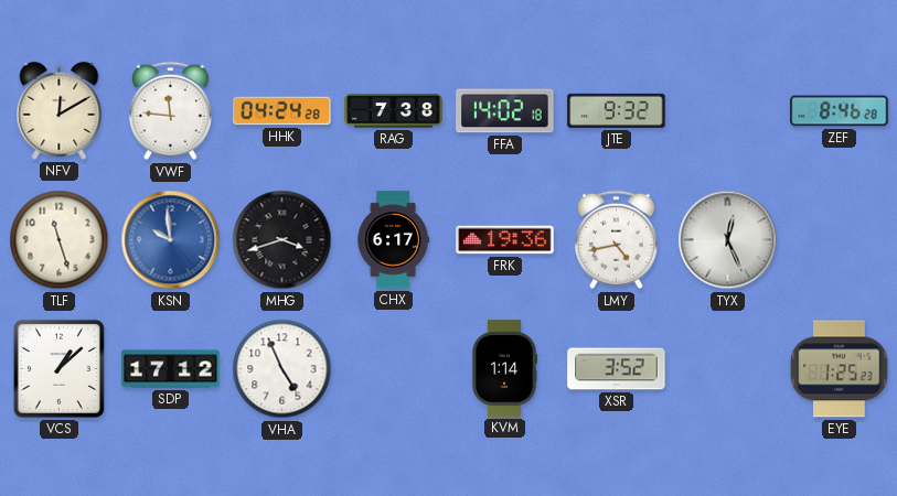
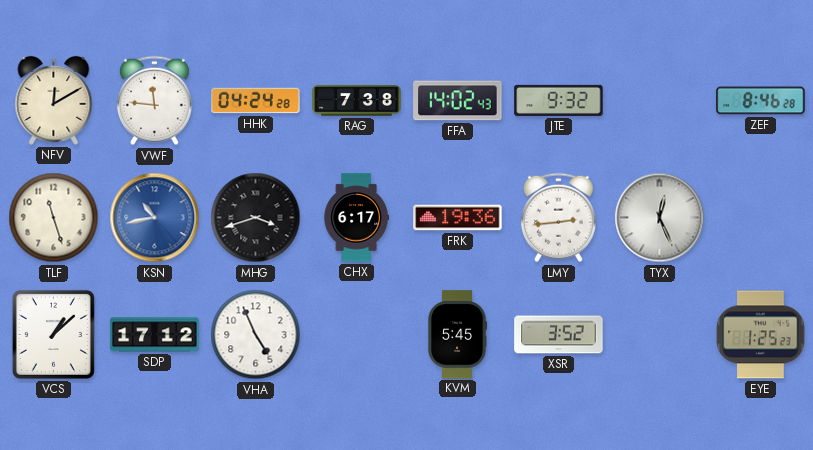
FFA: 14:02:18 -> 14:02:43 (458, 101)
KSN: 9:59 -> 10:43 (155, 218)
LMY: 4:43 -> 2:44 (558, 218)
KVM: 1:14 -> 5:45 (457, 335)
